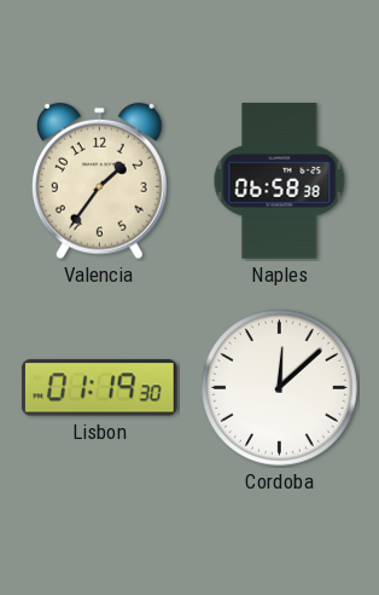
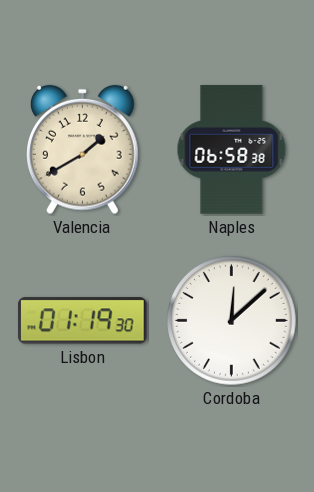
Valencia: 1:36 -> 1:40 (83, 150)
